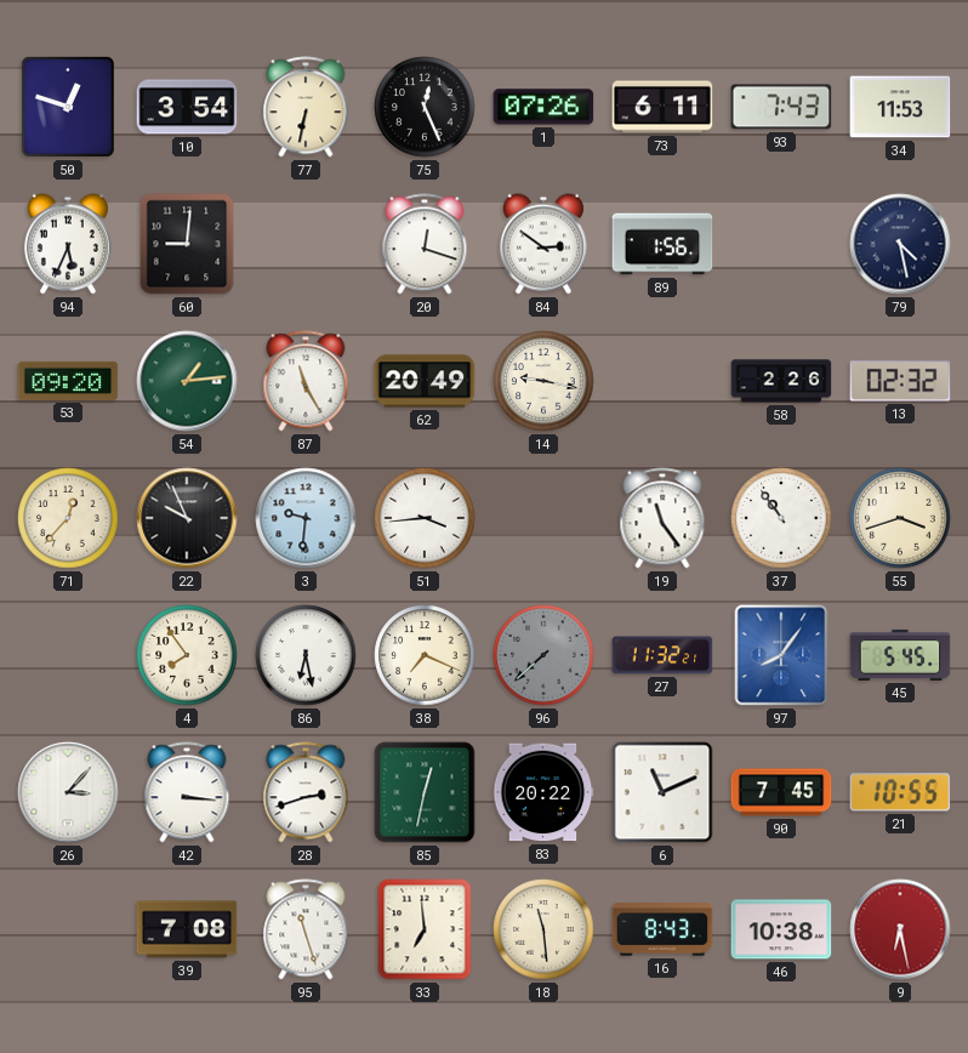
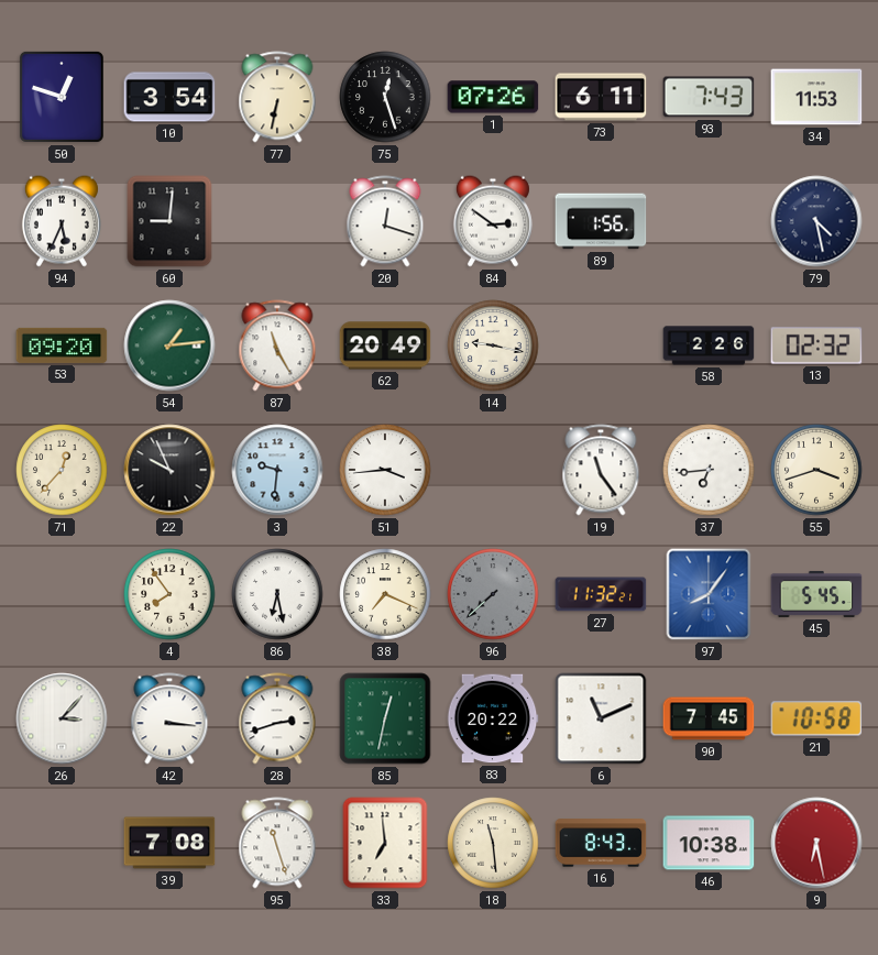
75: 12:26 -> 12:27 (385, 97)
37: 10:54 -> 6:44 (709, 470)
21: 10:55 -> 10:58 (816, 718)
